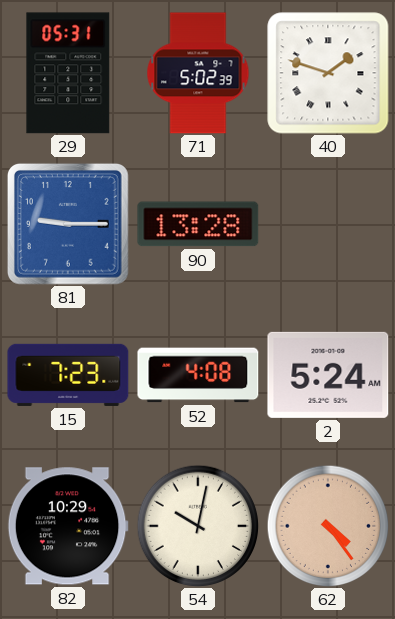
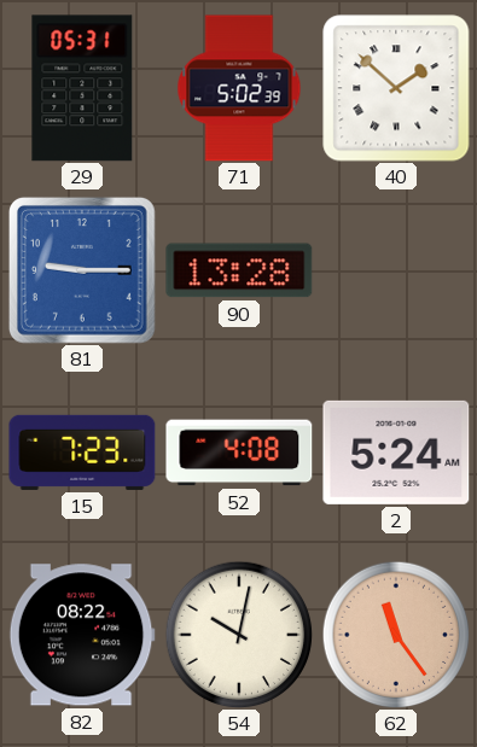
40: 1:48 -> 1:52 (396, 88)
82: 10:29 -> 08:22 (82, 635)
62: 4:24 -> 11:24 (396, 635)
